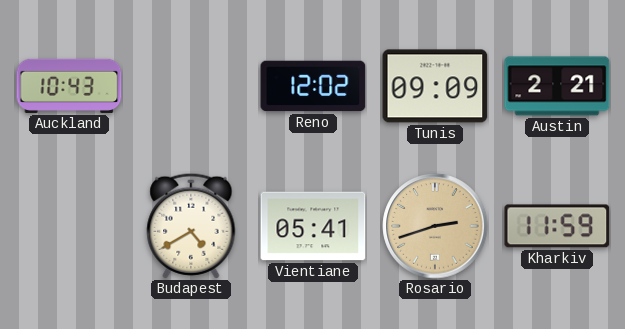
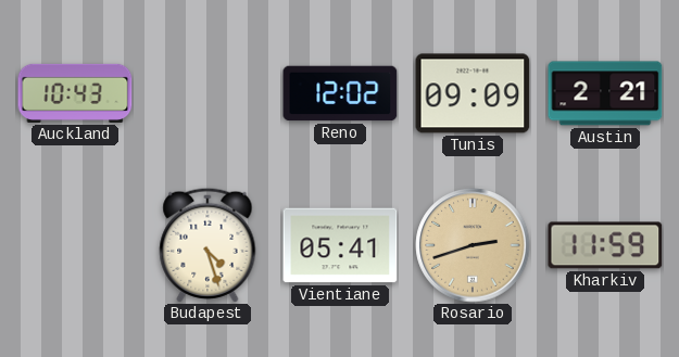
Budapest: 4:40 -> 4:27 (208, 245)
